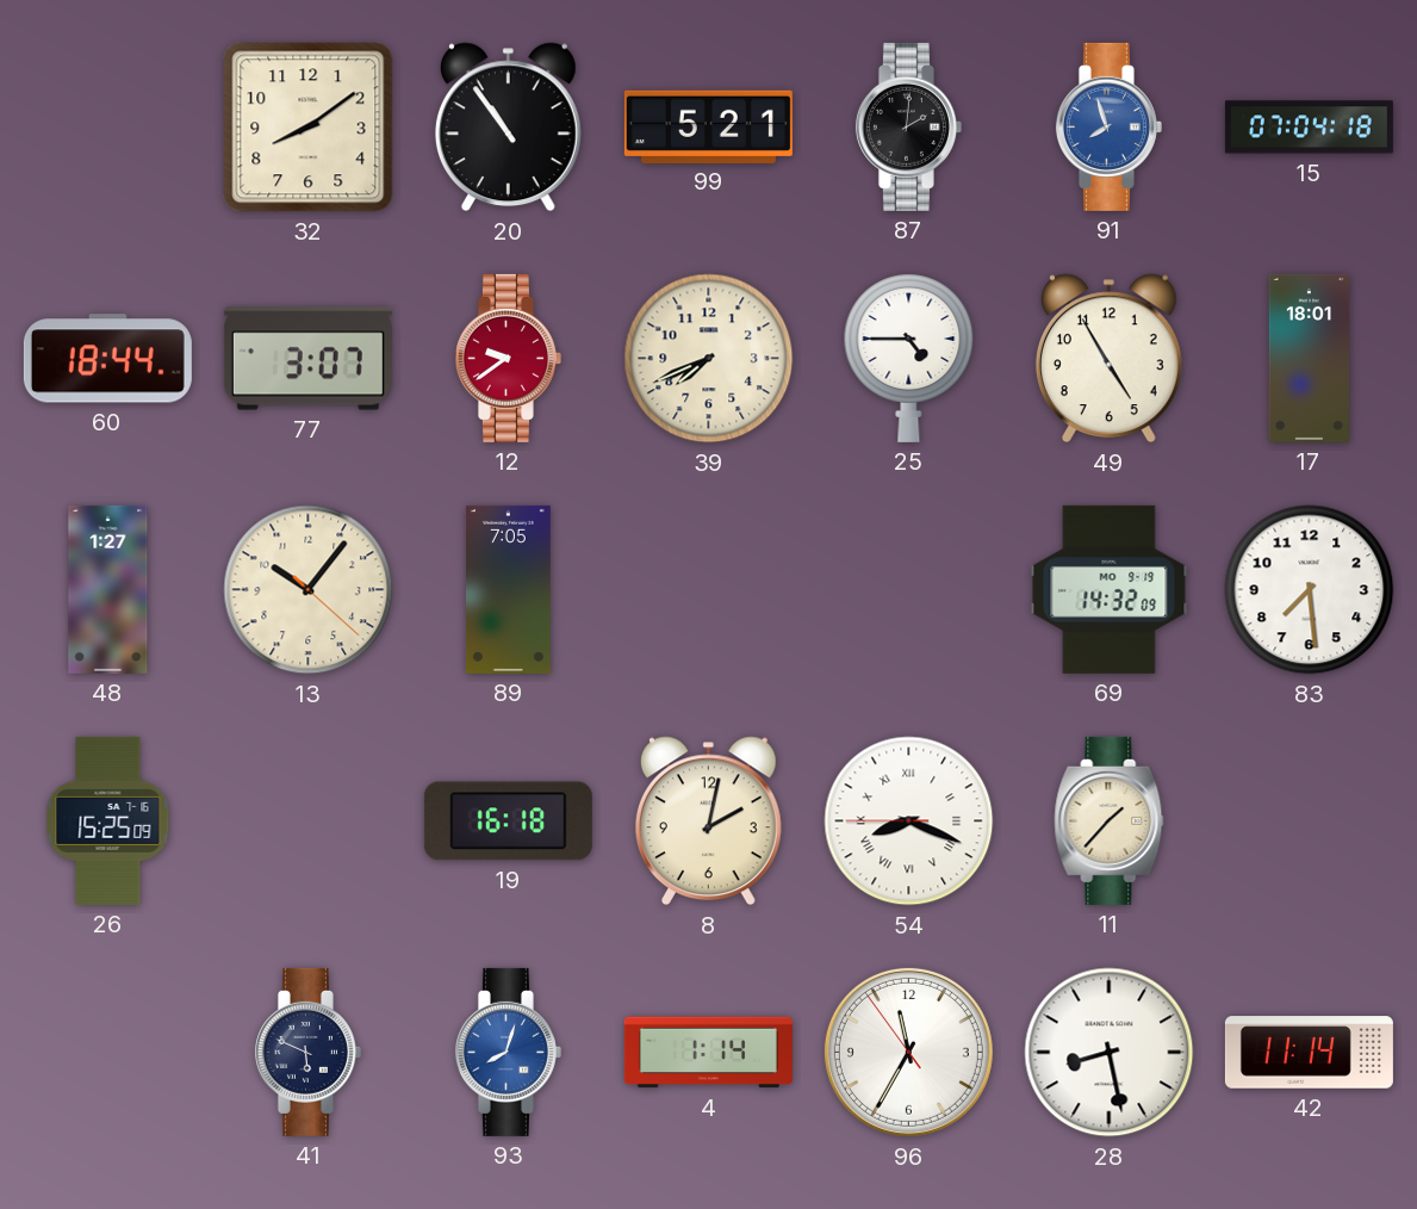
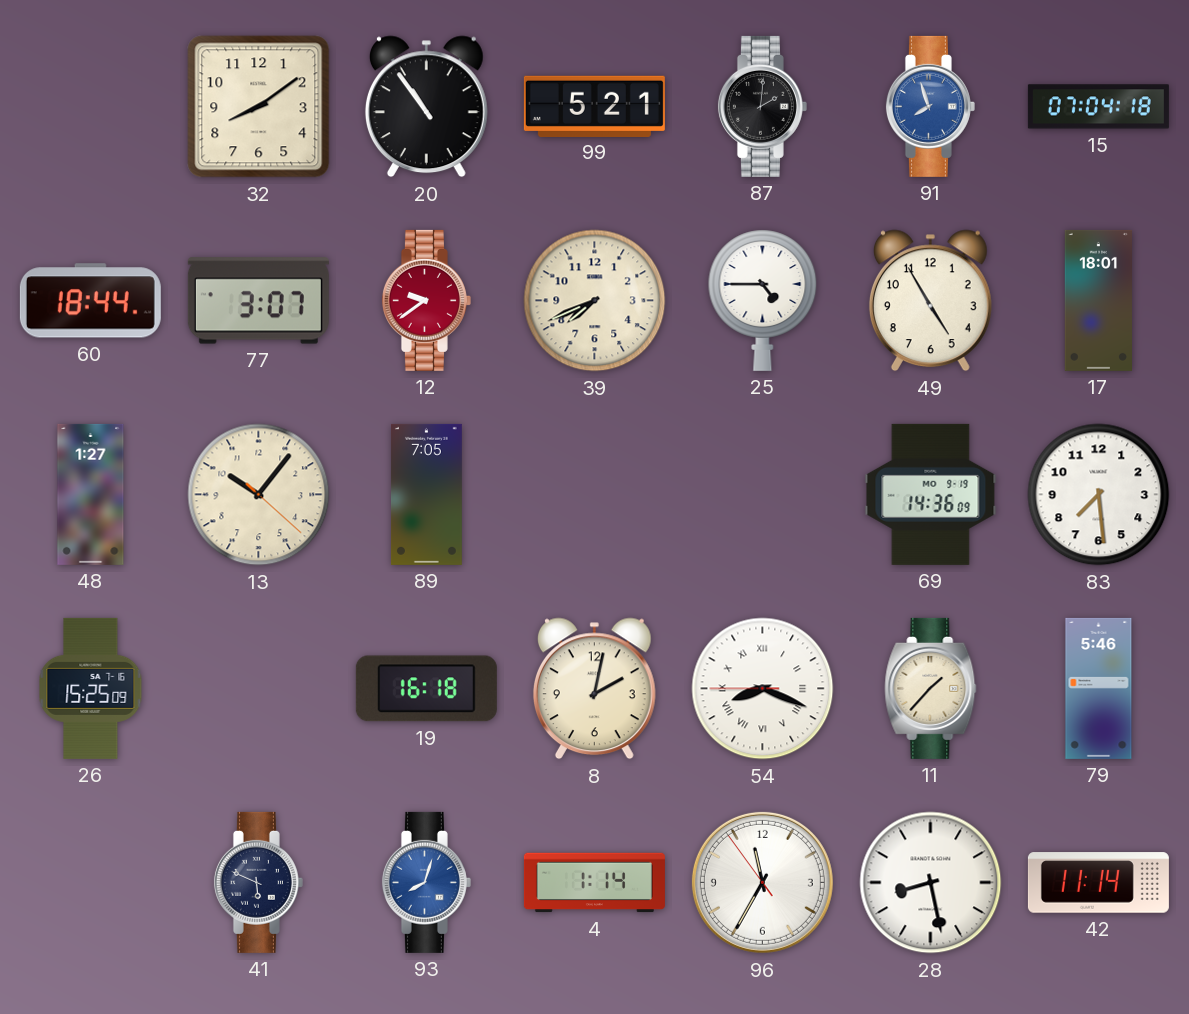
69: 14:32 -> 14:36 (931, 494)
79: none -> 5:46 (1099, 688)
